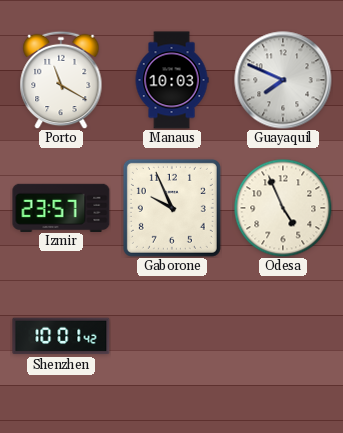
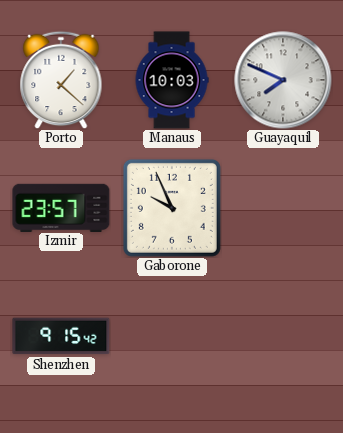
Porto: 11:20 -> 1:22 (61, 80)
Odesa: 4:56 -> none (283, 208)
Shenzhen: 10:01 -> 9:15 (61, 336)
